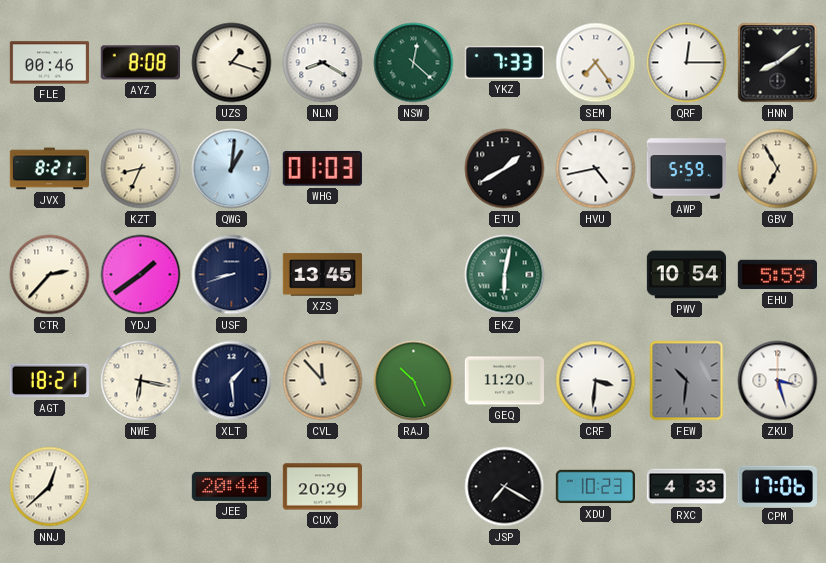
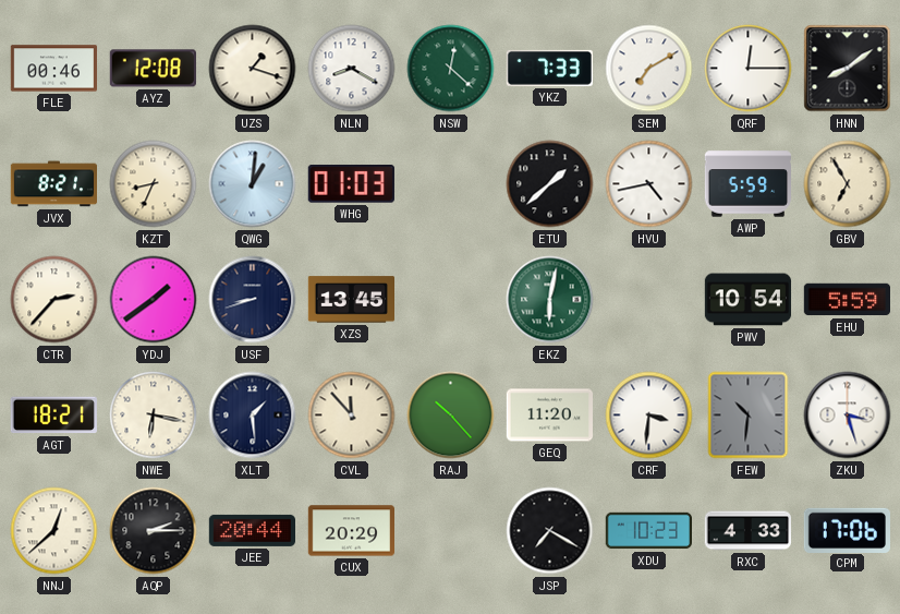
AYZ: 8:08 -> 12:08 (153, 69)
SEM: 7:24 -> 7:10 (649, 69)
ETU: 1:40 -> 1:38 (550, 184)
RAJ: 10:26 -> 10:23 (451, 416)
AQP: none -> 2:15 (154, 531)
